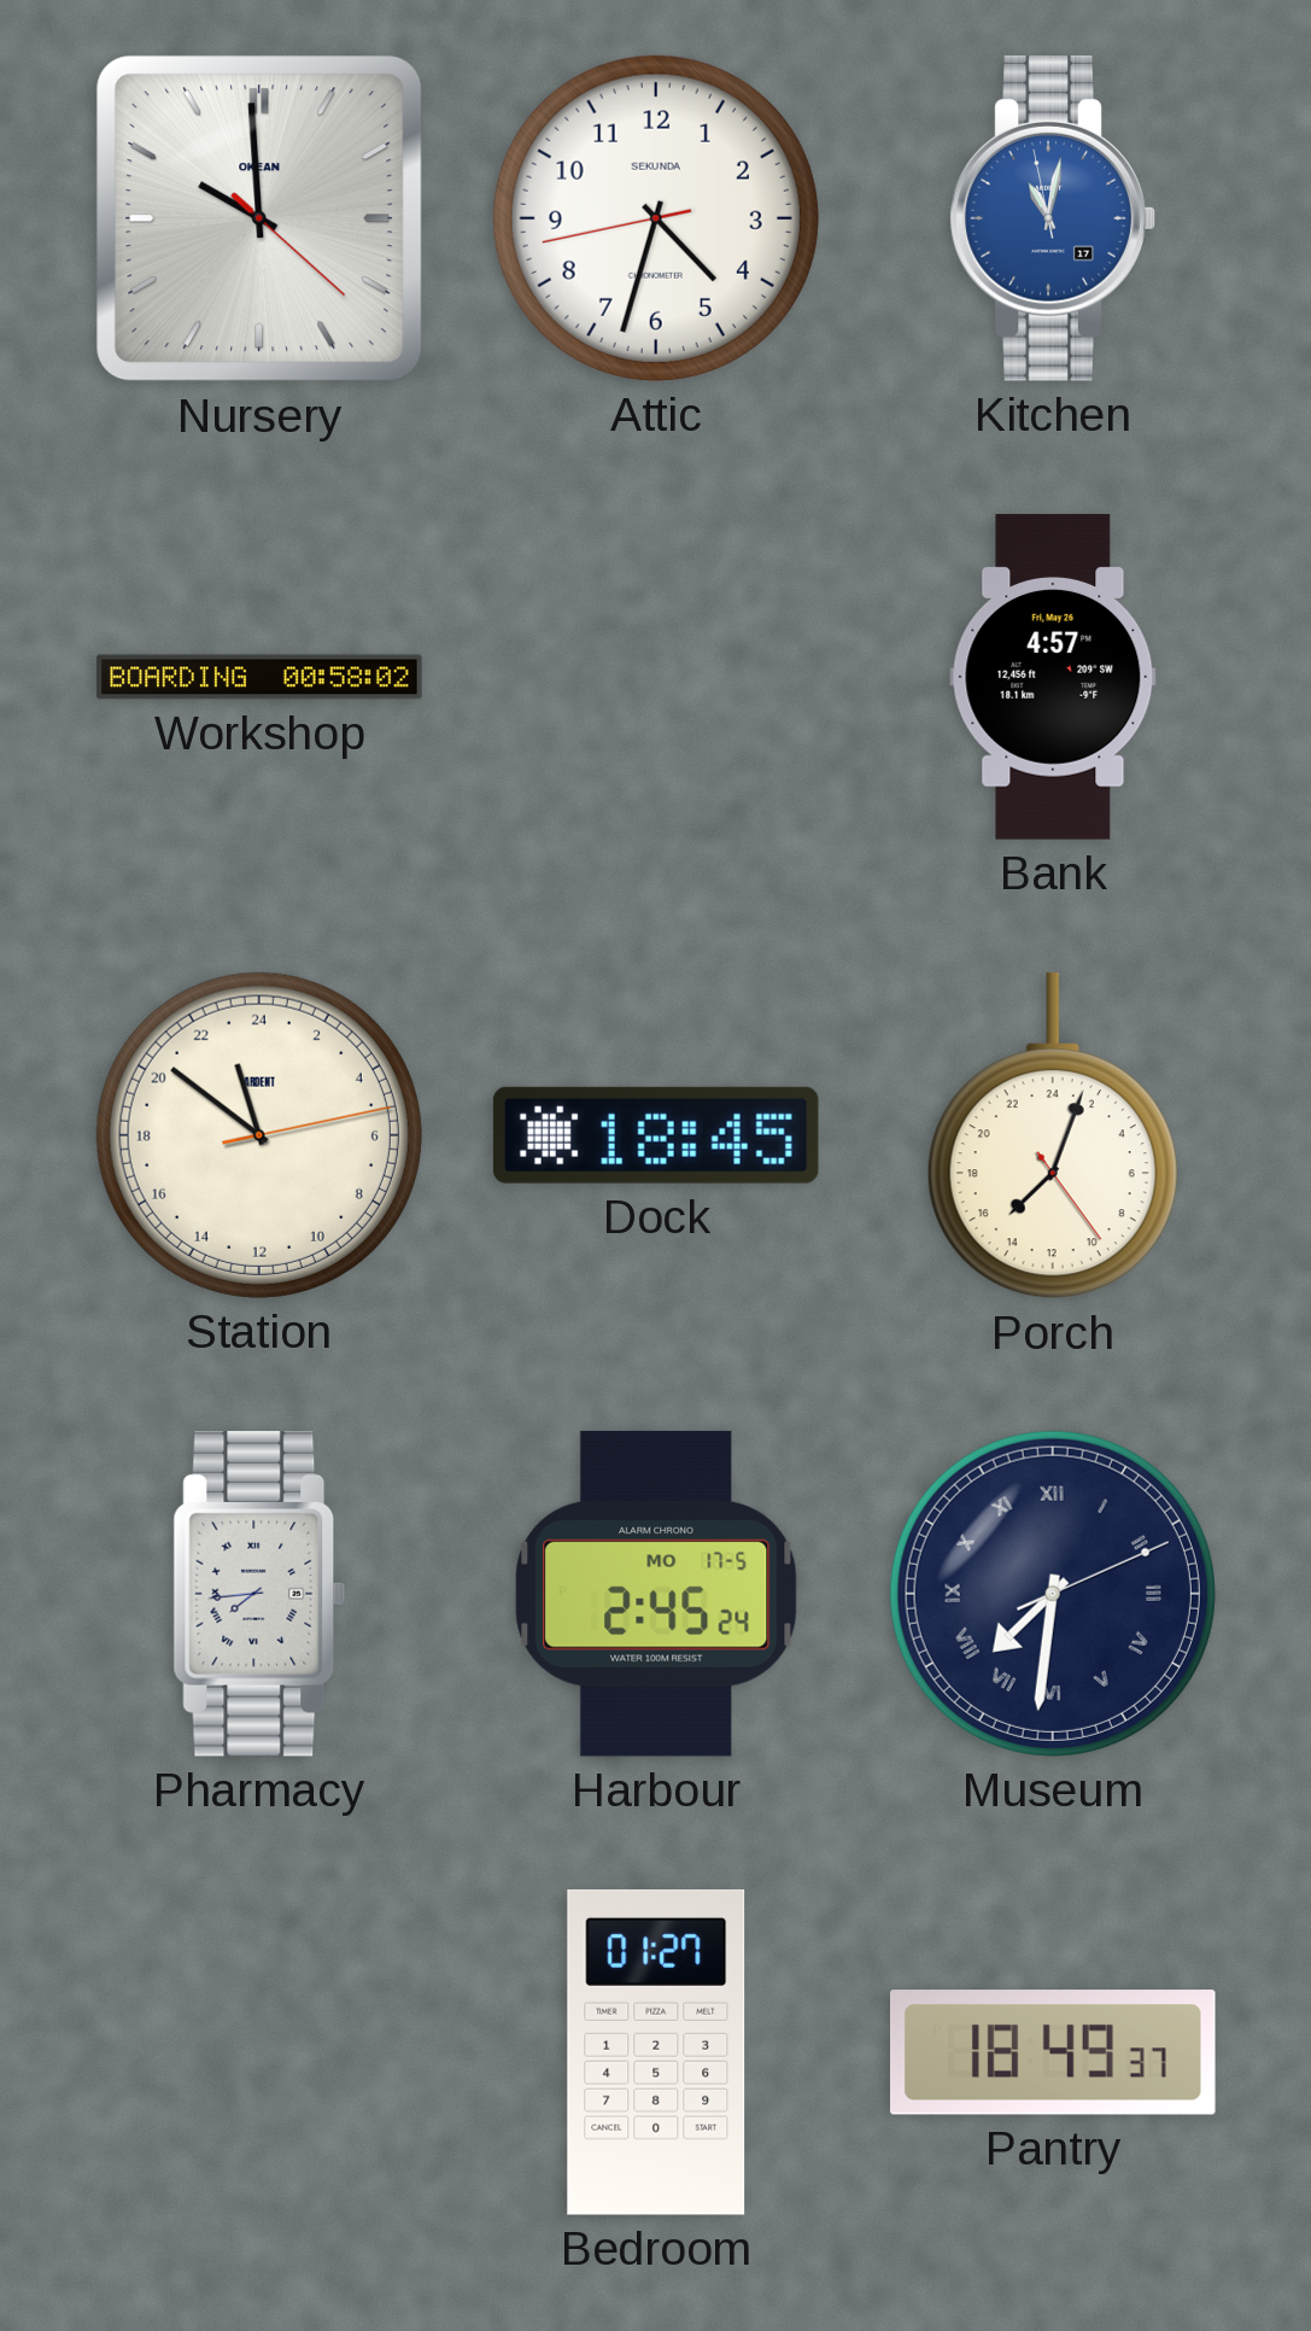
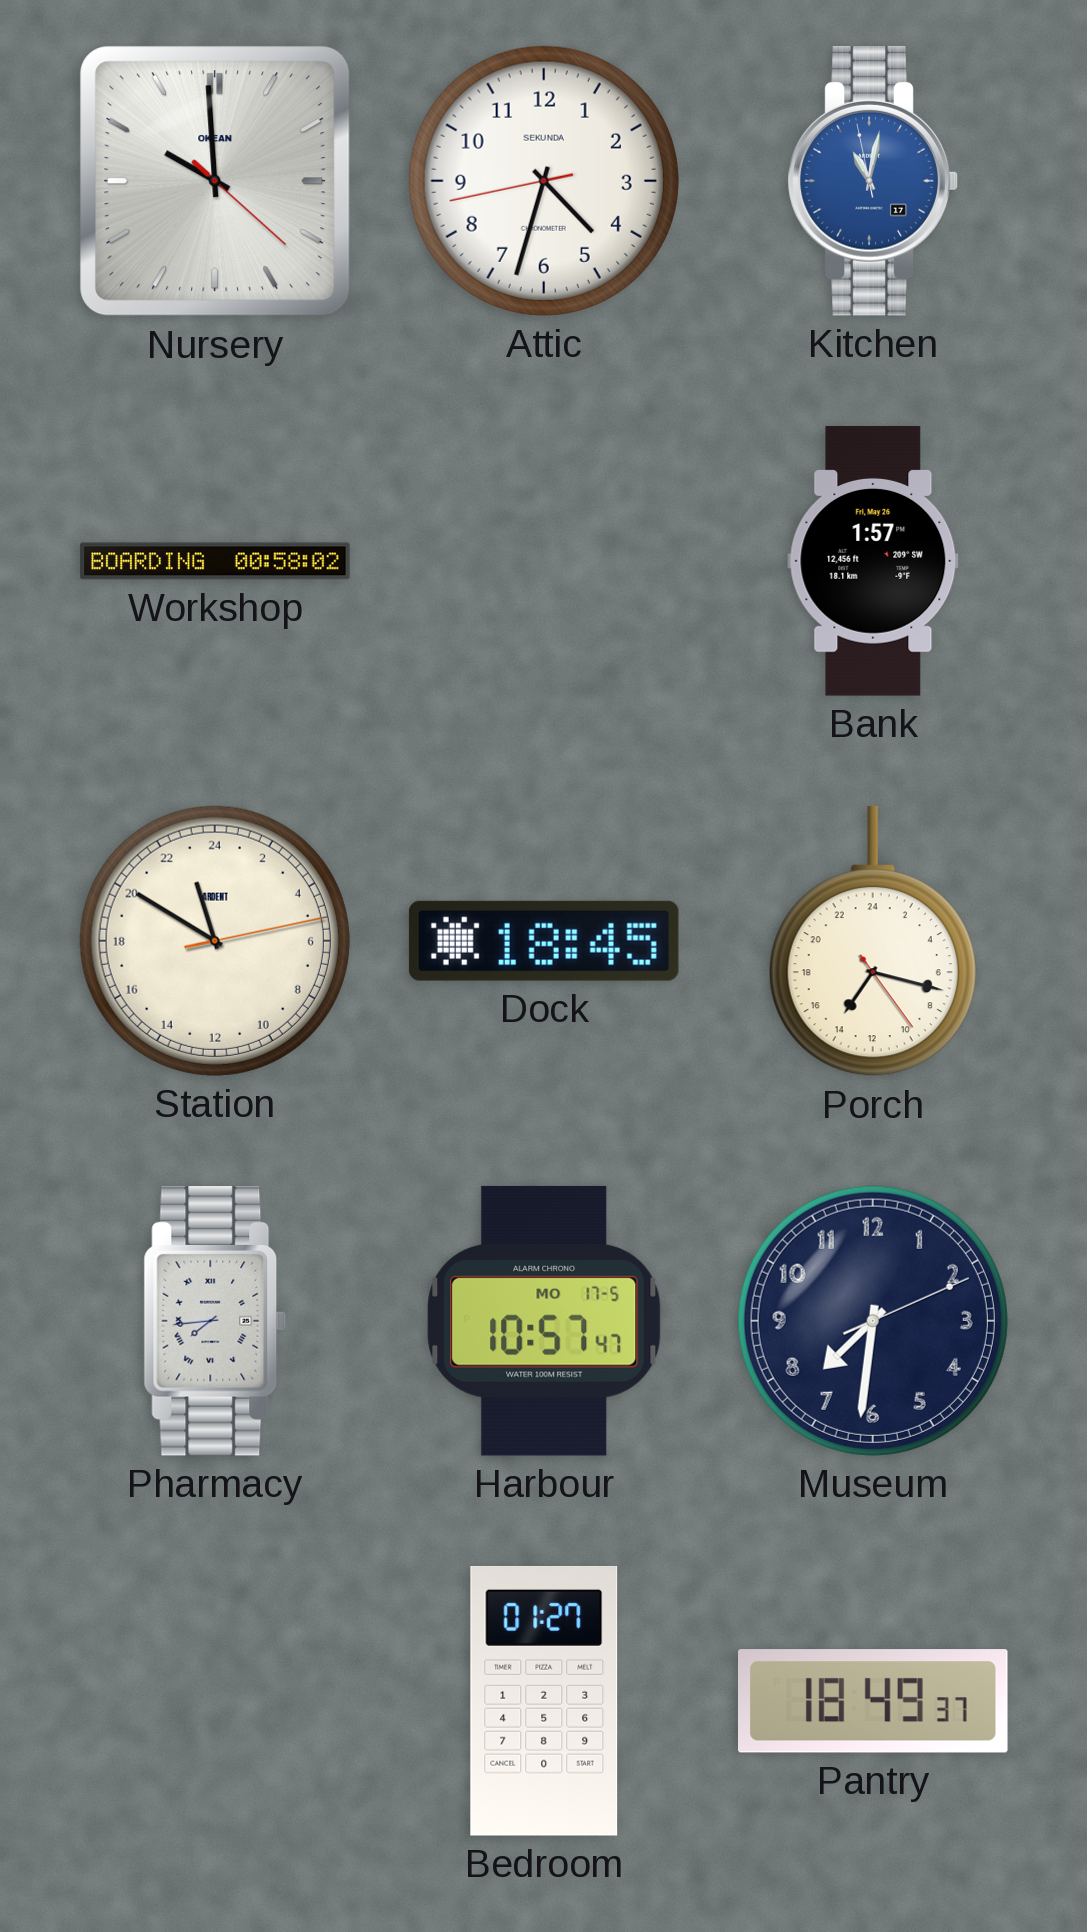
Bank: 4:57 -> 1:57 (873, 561)
Station: 22:51 -> 22:50 (215, 941)
Porch: 15:03 -> 14:17 (873, 941)
Harbour: 2:45 -> 10:57 (544, 1321)
Museum numerals: Roman -> Arabic (873, 1321)
